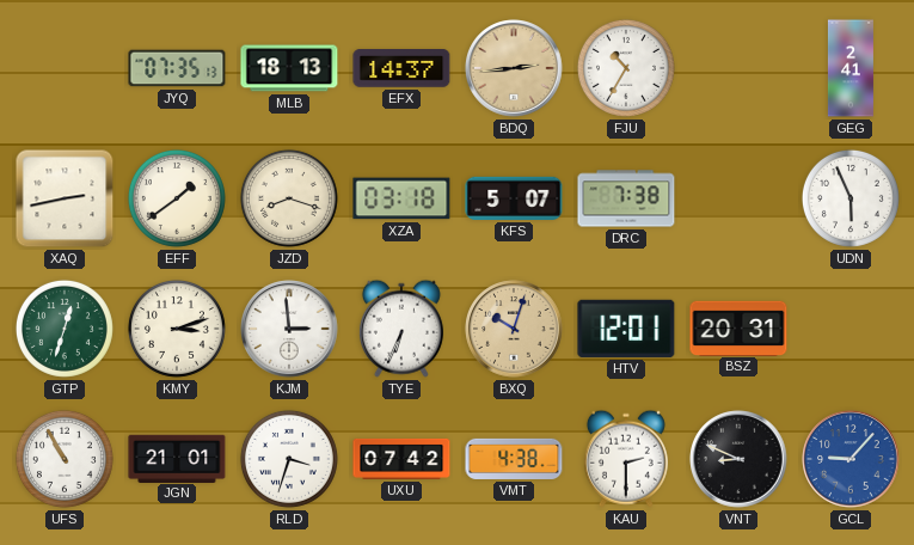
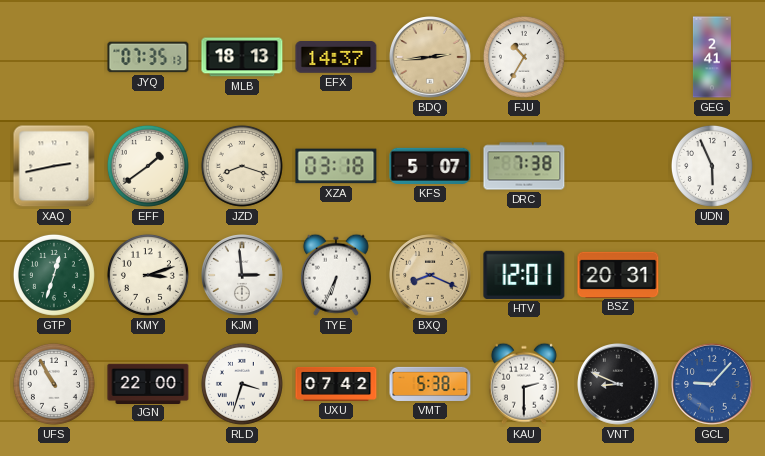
BXQ: 10:03 -> 8:19 (430, 275)
JGN: 21:01 -> 22:00 (148, 383)
VMT: 4:38 -> 5:38 (430, 384)
